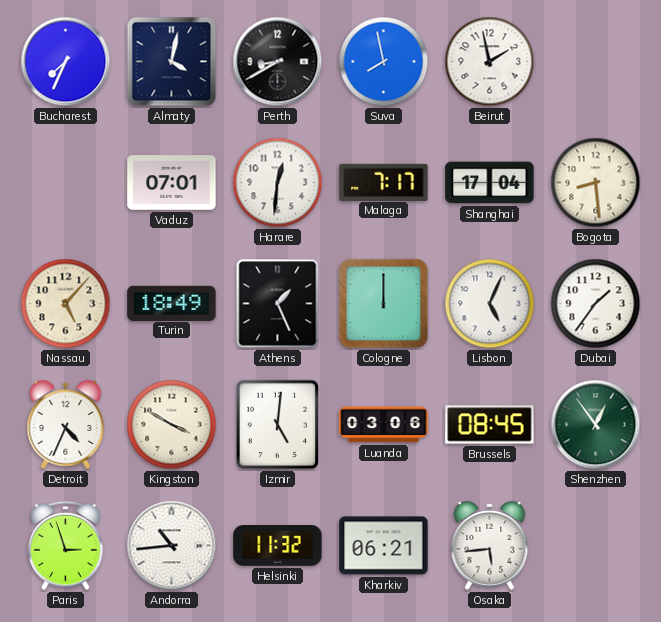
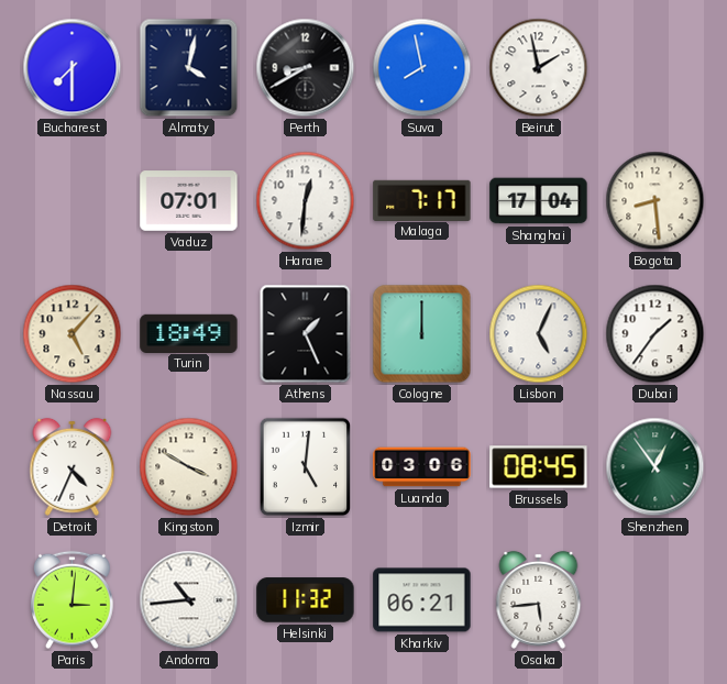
Bucharest: 7:34 -> 7:30 (73, 68)
Paris: 2:57 -> 3:01 (73, 600)
